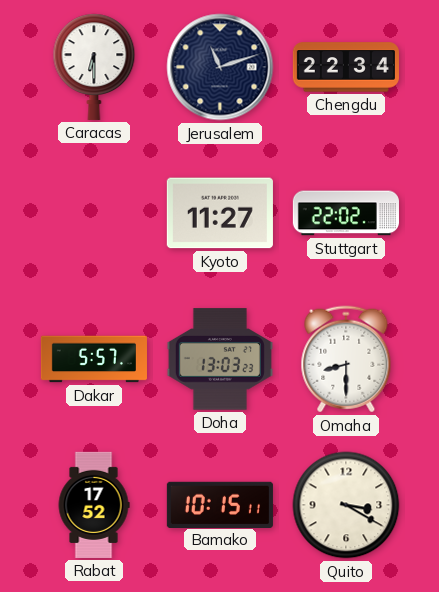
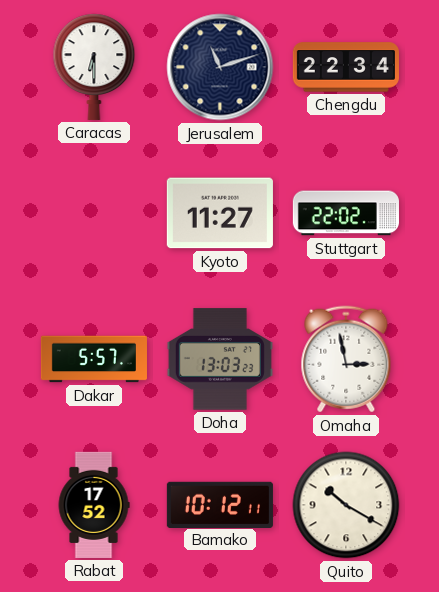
Omaha: 8:30 -> 2:58 (346, 359)
Bamako: 10:15 -> 10:12 (220, 504)
Quito: 3:20 -> 10:20 (346, 505)
